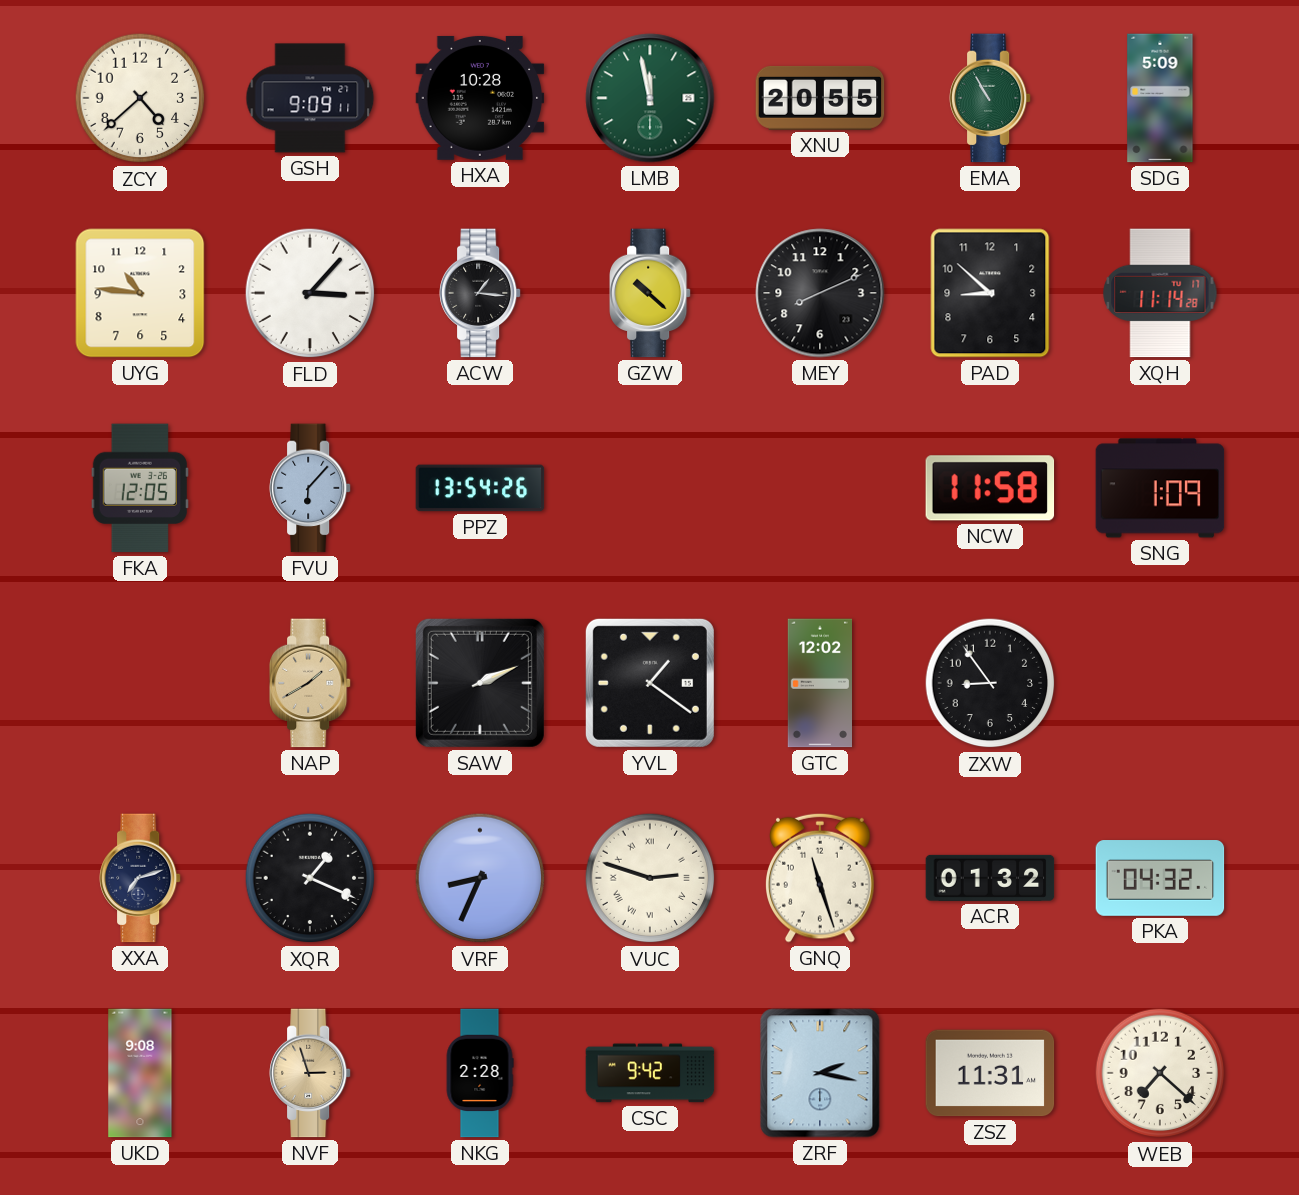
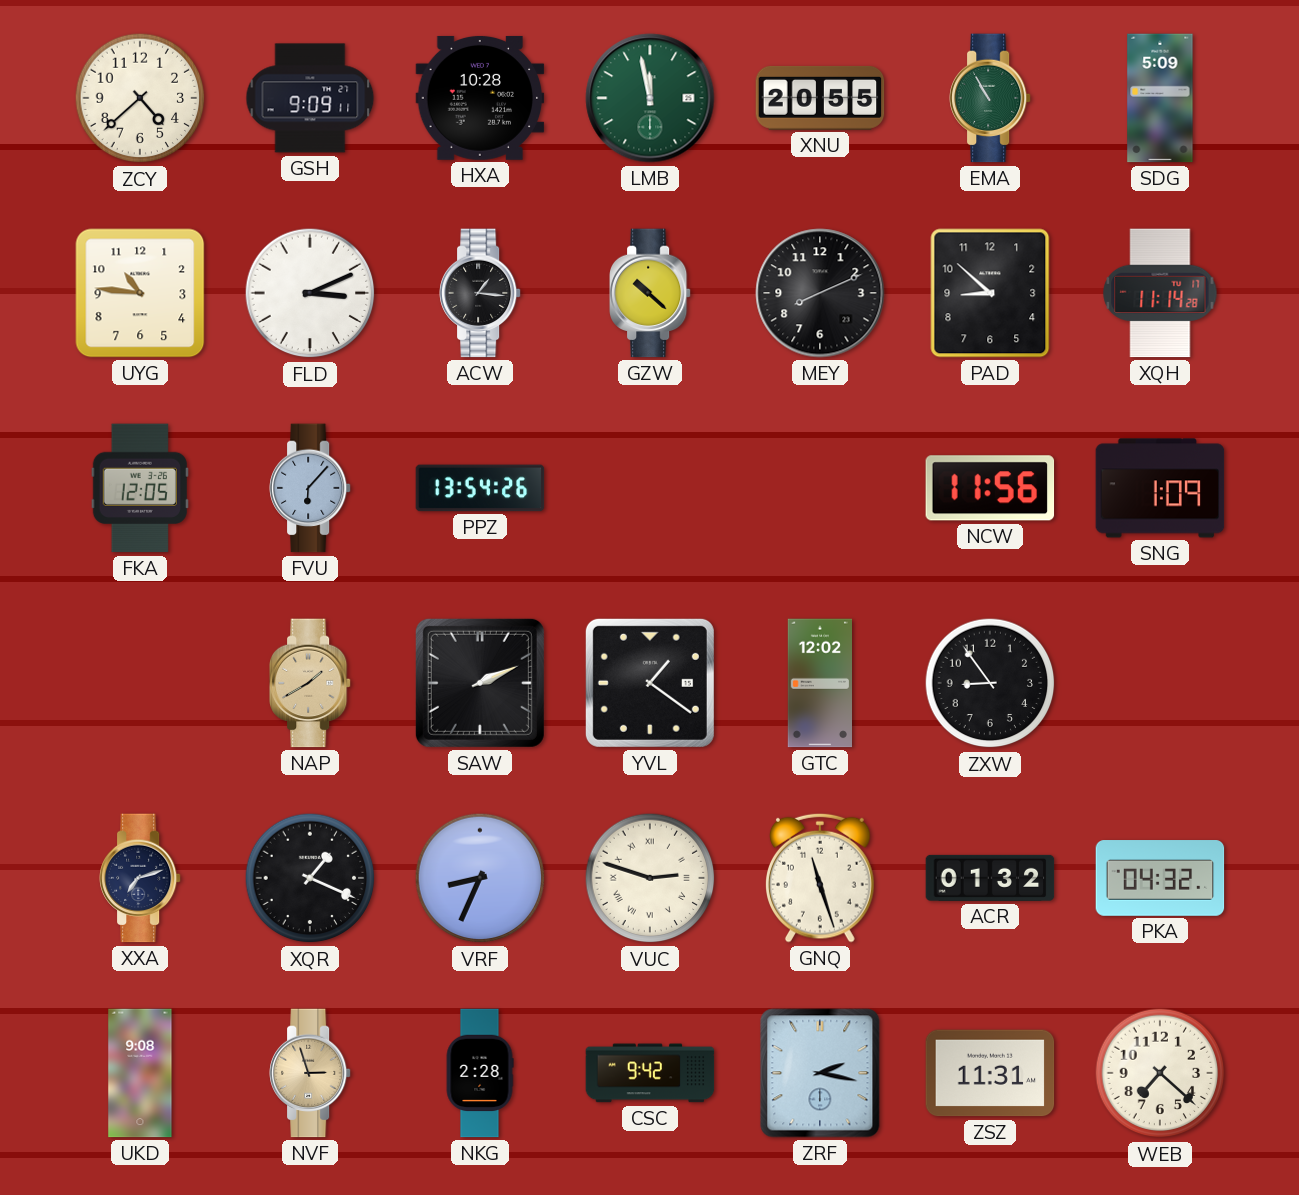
FLD: 3:07 -> 3:11 (310, 293)
NCW: 11:58 -> 11:56 (990, 488)
